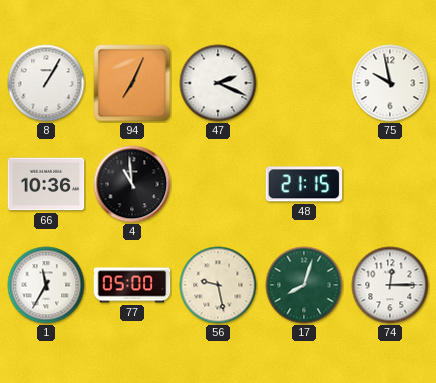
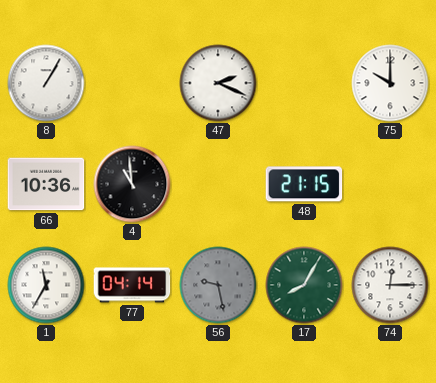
94: 7:04 -> none (132, 83)
75: 9:58 -> 10:00 (390, 83)
77: 05:00 -> 04:14 (132, 285)
56 dial: cream -> grey (218, 285)
17: 8:03 -> 8:05 (304, 285)
